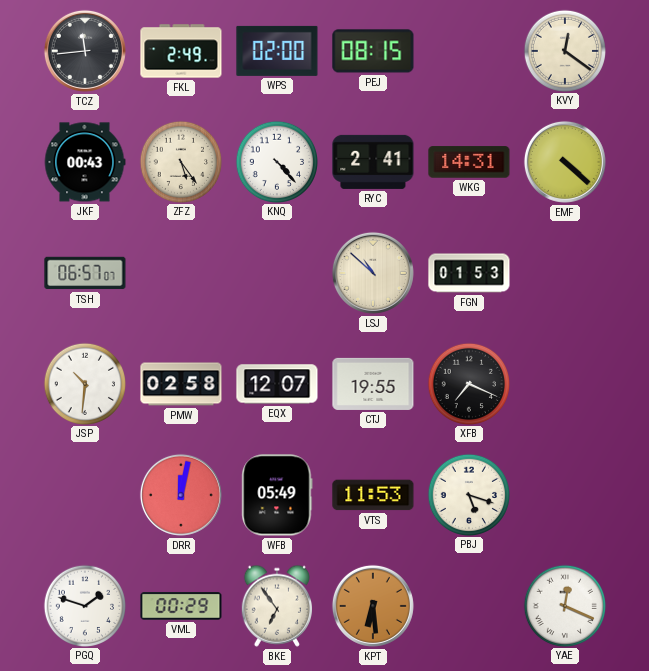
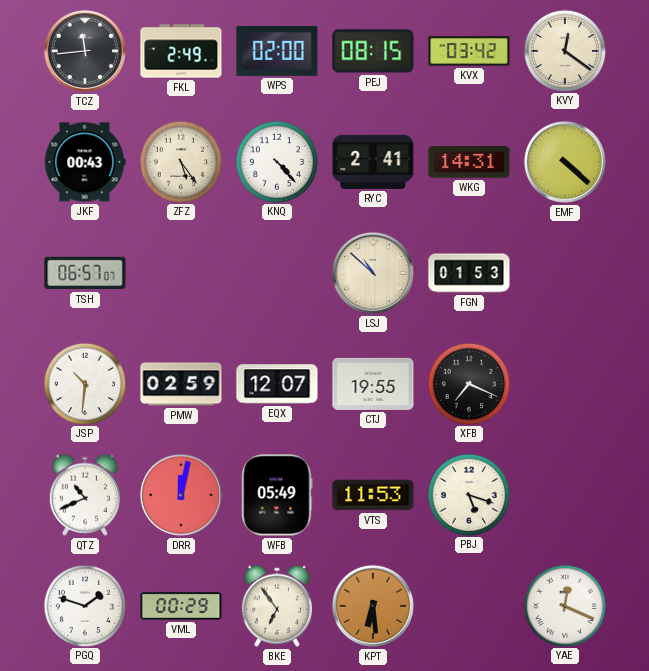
KVX: none -> 03:42 (469, 51)
PMW: 02:58 -> 02:59 (181, 384)
QTZ: none -> 10:41 (85, 495)
